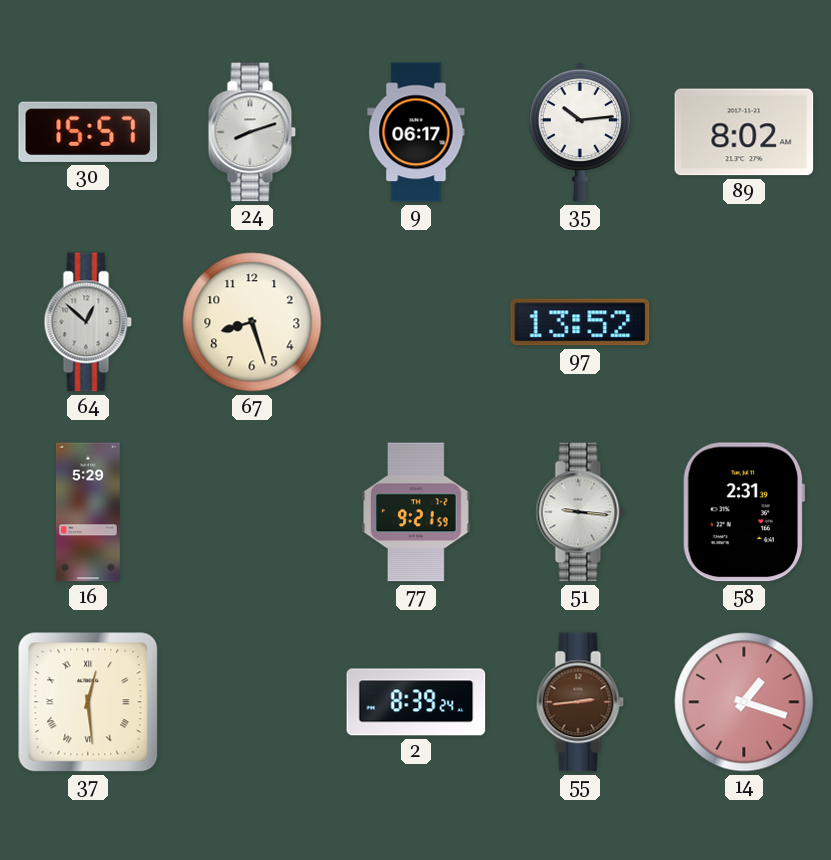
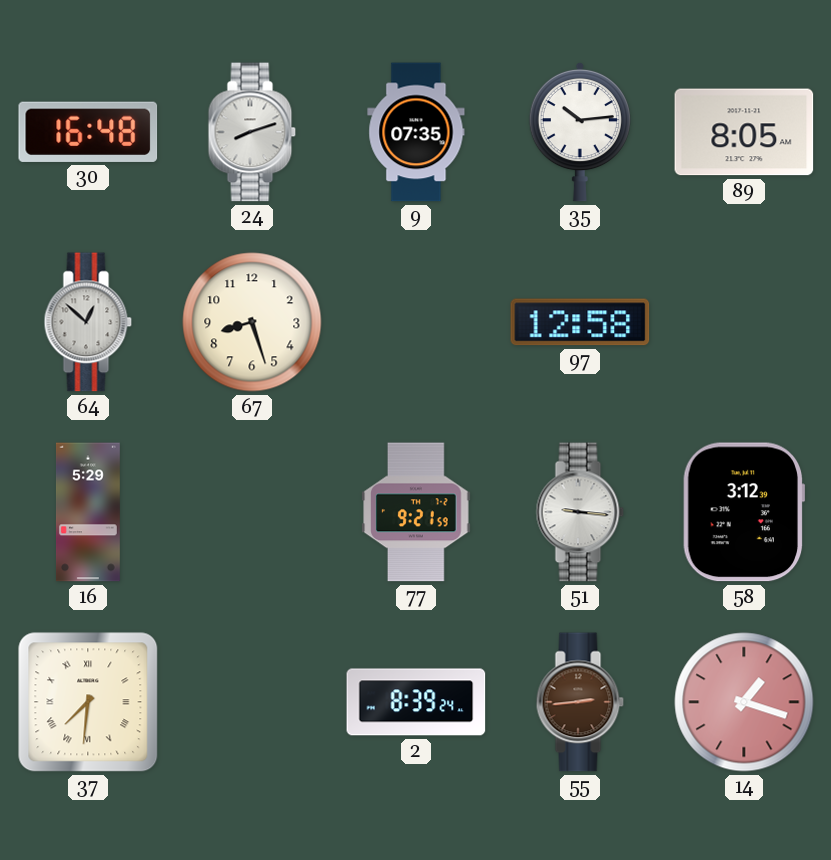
30: 15:57 -> 16:48 (88, 132)
9: 06:17 -> 07:35 (416, 132)
89: 8:02 -> 8:05 (744, 132)
97: 13:52 -> 12:58 (580, 322)
58: 2:31 -> 3:12 (744, 512)
37: 12:29 -> 7:31 (88, 702)
